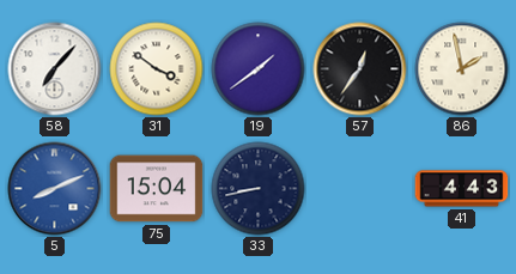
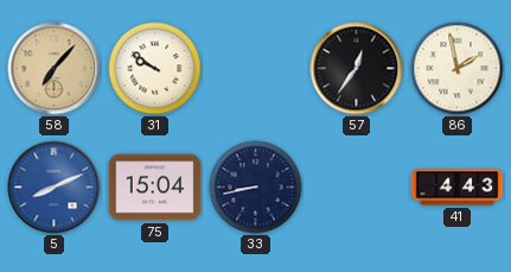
58 dial: white -> champagne (55, 69)
31: 3:51 -> 9:51 (155, 69)
19: 1:39 -> none (259, 69)
